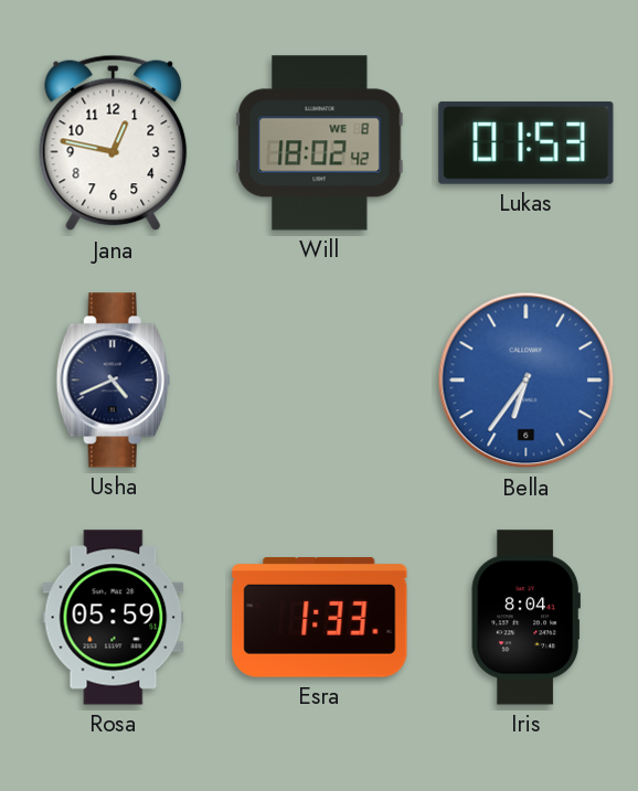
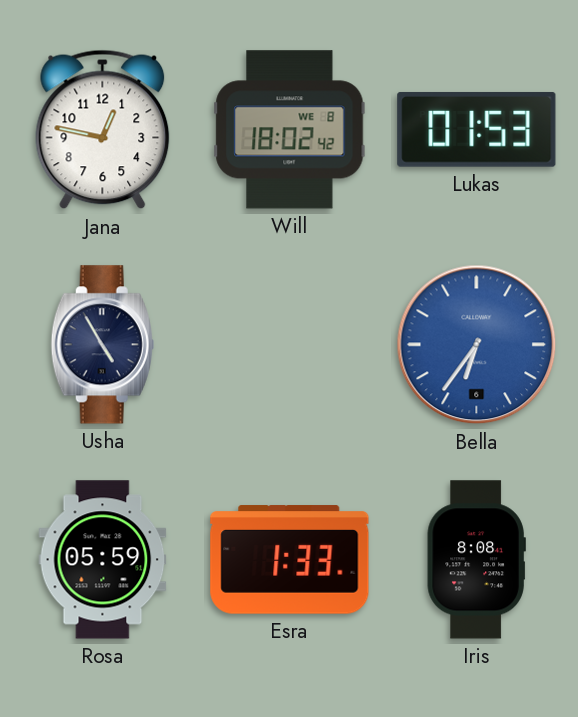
Usha: 4:41 -> 4:55 (102, 345)
Iris: 8:04 -> 8:08 (476, 560)
